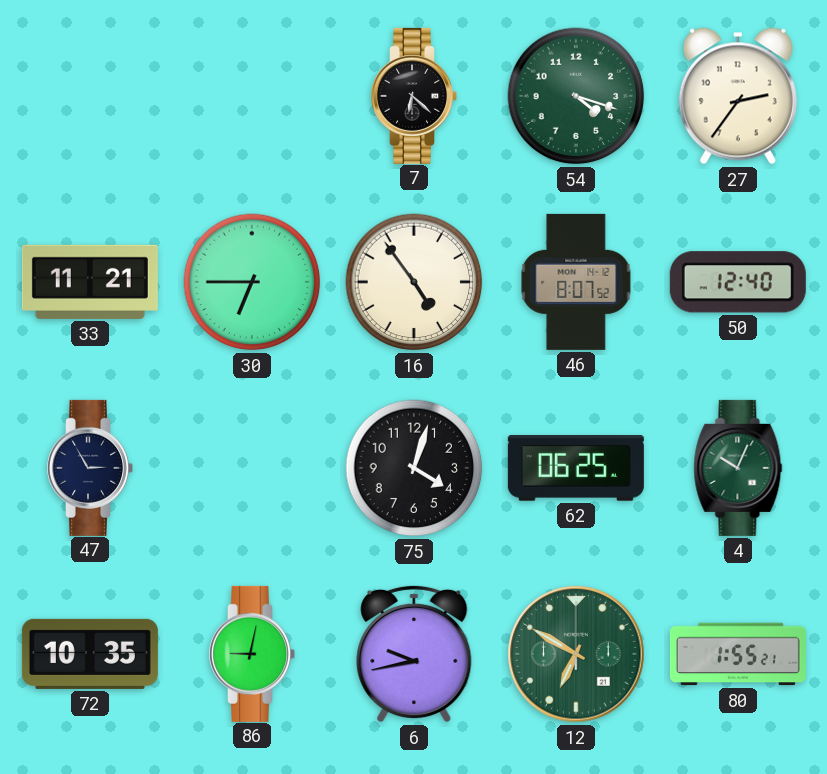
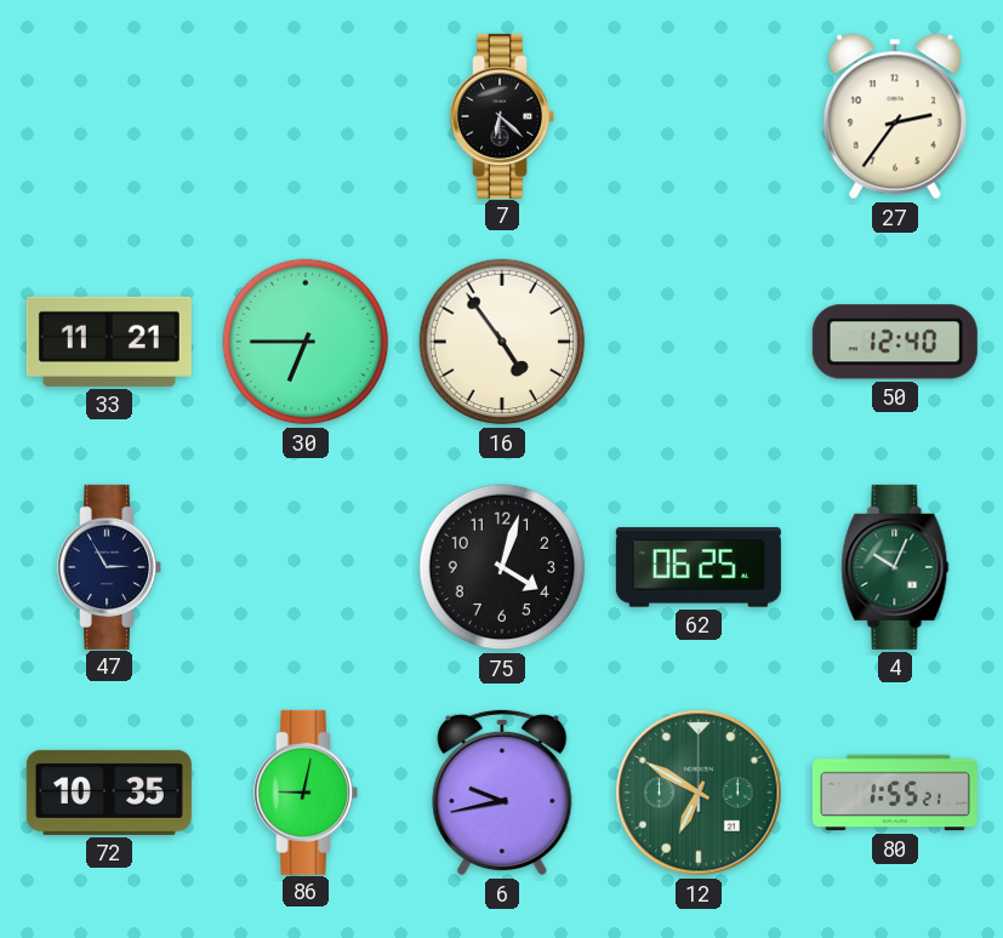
54: 4:18 -> none (576, 96)
46: 8:07 -> none (576, 282)
